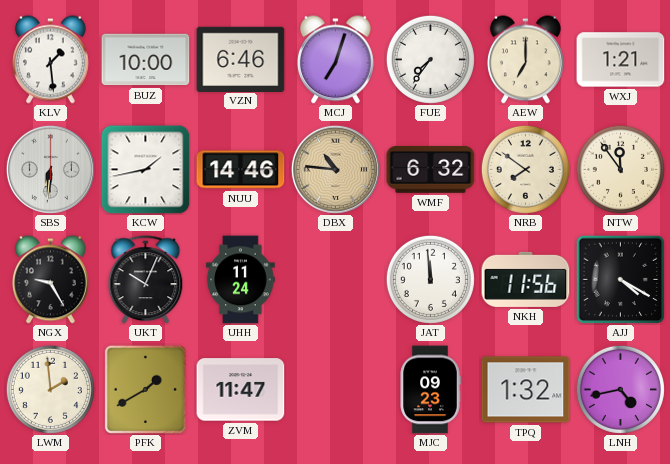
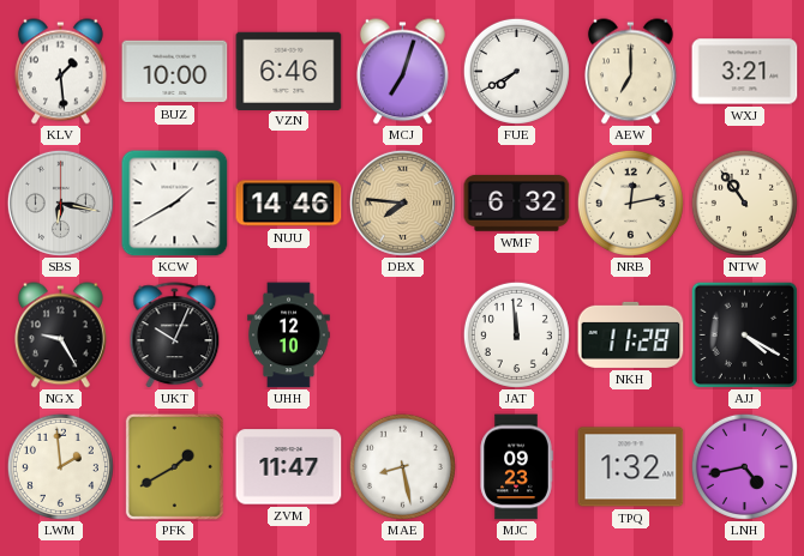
FUE: 7:36 -> 7:40 (516, 71)
WXJ: 1:21 -> 3:21 (745, 72)
SBS: 6:31 -> 6:17 (60, 203)
KCW: 1:43 -> 1:40 (175, 204)
DBX: 10:46 -> 7:46 (402, 203)
NRB: 7:51 -> 12:13 (630, 203)
NTW: 11:54 -> 10:54 (744, 203)
UHH: 11:24 -> 12:10 (289, 336)
NKH: 11:56 -> 11:28 (631, 334)
MAE: none -> 8:28 (402, 466)
